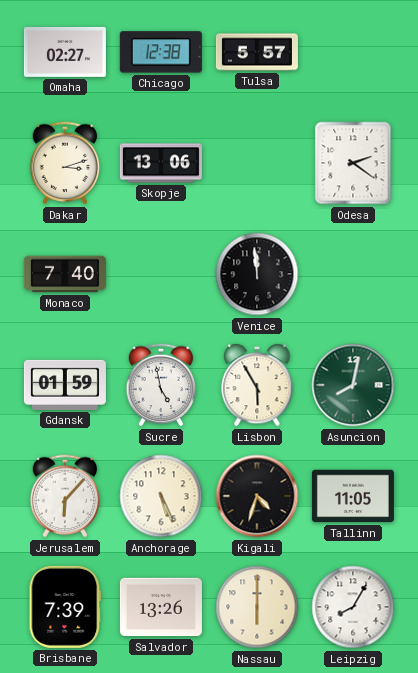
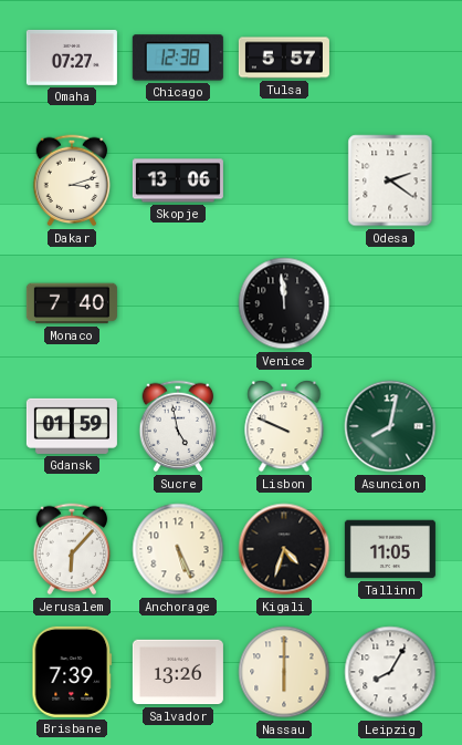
Omaha: 02:27 -> 07:27 (72, 58)
Lisbon: 5:55 -> 9:49 (284, 427)
